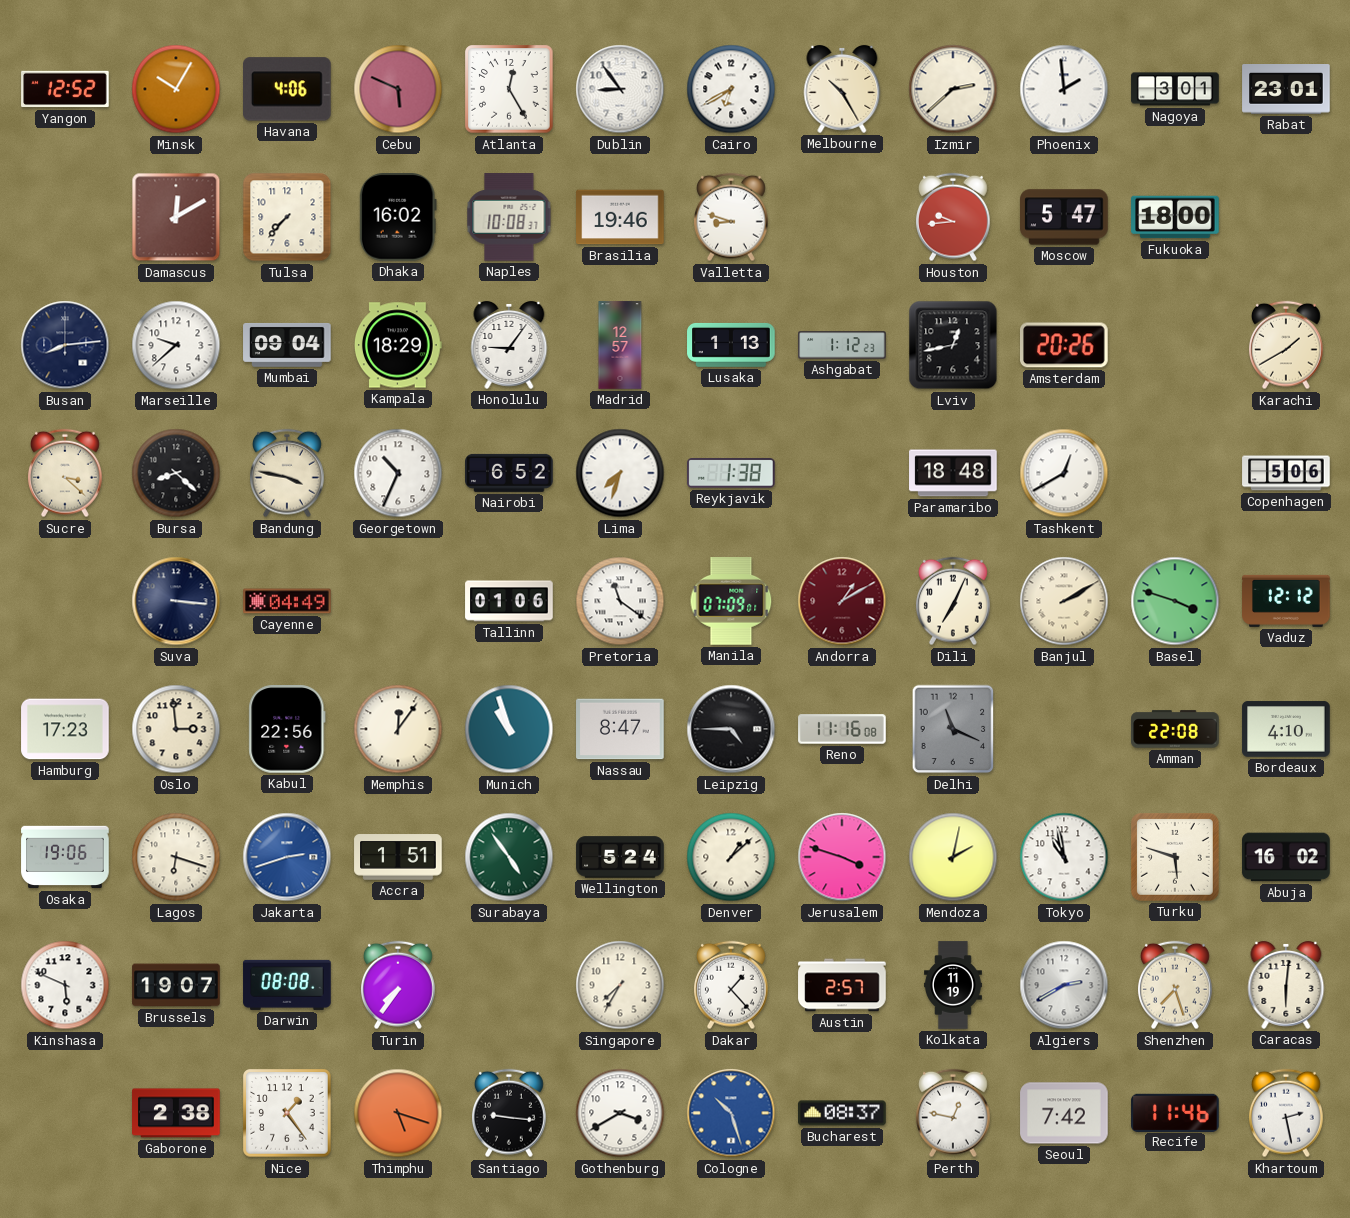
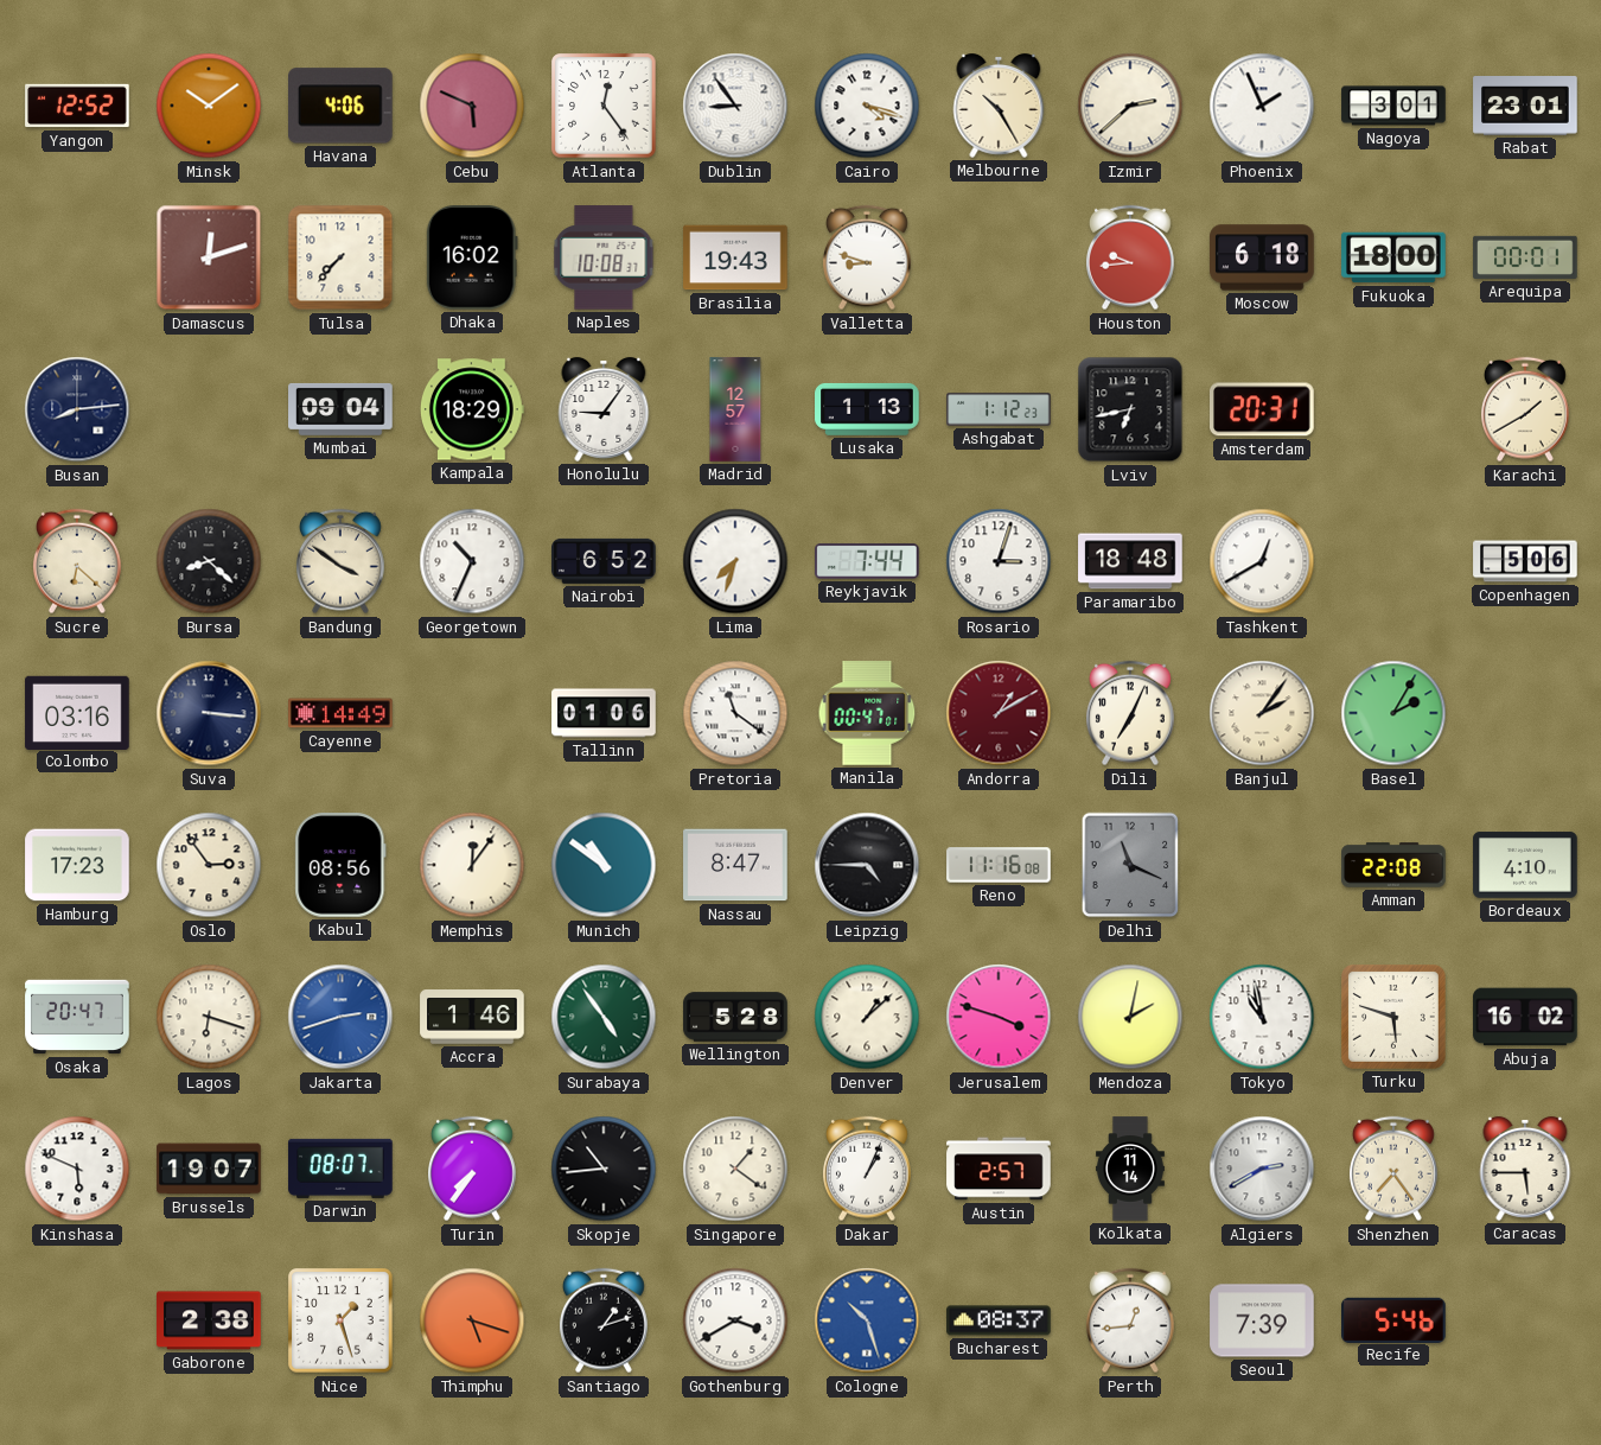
Minsk: 10:05 -> 10:09 (209, 106)
Atlanta: 12:25 -> 12:24 (604, 106)
Cairo: 6:40 -> 4:18 (867, 106)
Phoenix: 1:59 -> 1:56 (1262, 106)
Damascus: 12:10 -> 12:12 (209, 257)
Brasilia: 19:46 -> 19:43 (735, 257)
Moscow: 5:47 -> 6:18 (1262, 257)
Arequipa: none -> 00:01 (1525, 257)
Marseille: 9:38 -> none (176, 345)
Lviv: 12:43 -> 6:43 (1130, 409)
Amsterdam: 20:26 -> 20:31 (1263, 409)
Sucre: 3:22 -> 6:22 (78, 561)
Bandung: 3:47 -> 3:51 (342, 561)
Reykjavik: 1:38 -> 7:44 (867, 561)
Rosario: none -> 3:03 (999, 561)
Colombo: none -> 03:16 (77, 712)
Cayenne: 04:49 -> 14:49 (340, 713)
Manila: 07:09 -> 00:47 (867, 713)
Banjul: 2:10 -> 2:06 (1262, 713)
Basel: 3:48 -> 2:05 (1393, 713)
Vaduz: 12:12 -> none (1286, 601)
Oslo: 2:59 -> 2:54 (209, 865)
Kabul: 22:56 -> 08:56 (340, 865)
Munich: 10:57 -> 10:51 (604, 865)
Osaka: 19:06 -> 20:47 (77, 1017)
Accra: 1:51 -> 1:46 (472, 1017)
Wellington: 5:24 -> 5:28 (735, 1017)
Darwin: 08:08 -> 08:07 (340, 1169)
Skopje: none -> 10:44 (604, 1169)
Singapore: 7:35 -> 1:21 (735, 1169)
Dakar: 1:23 -> 1:04 (868, 1169)
Kolkata: 11:19 -> 11:14 (1130, 1169)
Shenzhen: 7:27 -> 7:24 (1395, 1169)
Caracas: 6:01 -> 5:45 (1525, 1169)
Nice: 1:24 -> 1:27 (340, 1320)
Santiago: 9:16 -> 1:12 (605, 1320)
Perth: 12:47 -> 12:44 (1131, 1320)
Seoul: 7:42 -> 7:39 (1262, 1320)
Recife: 11:46 -> 5:46 (1393, 1319)
Khartoum: 2:28 -> none (1287, 1113)
